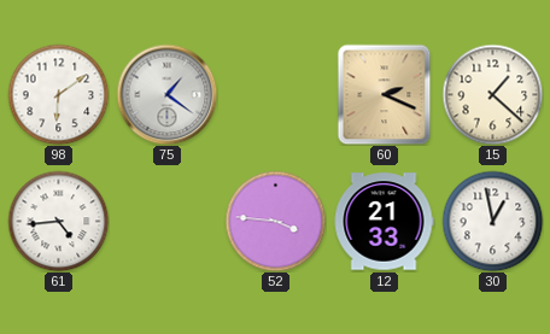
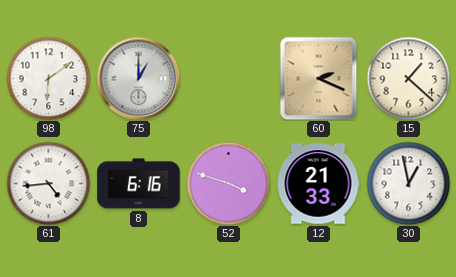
75: 1:21 -> 1:00 (138, 78)
8: none -> 6:16 (139, 184)
52: 3:46 -> 3:48 (228, 183)
